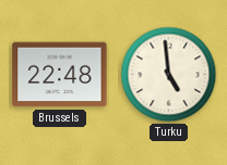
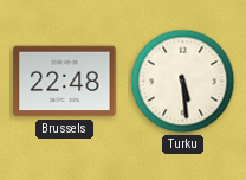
Turku: 4:59 -> 5:29 (183, 82)
